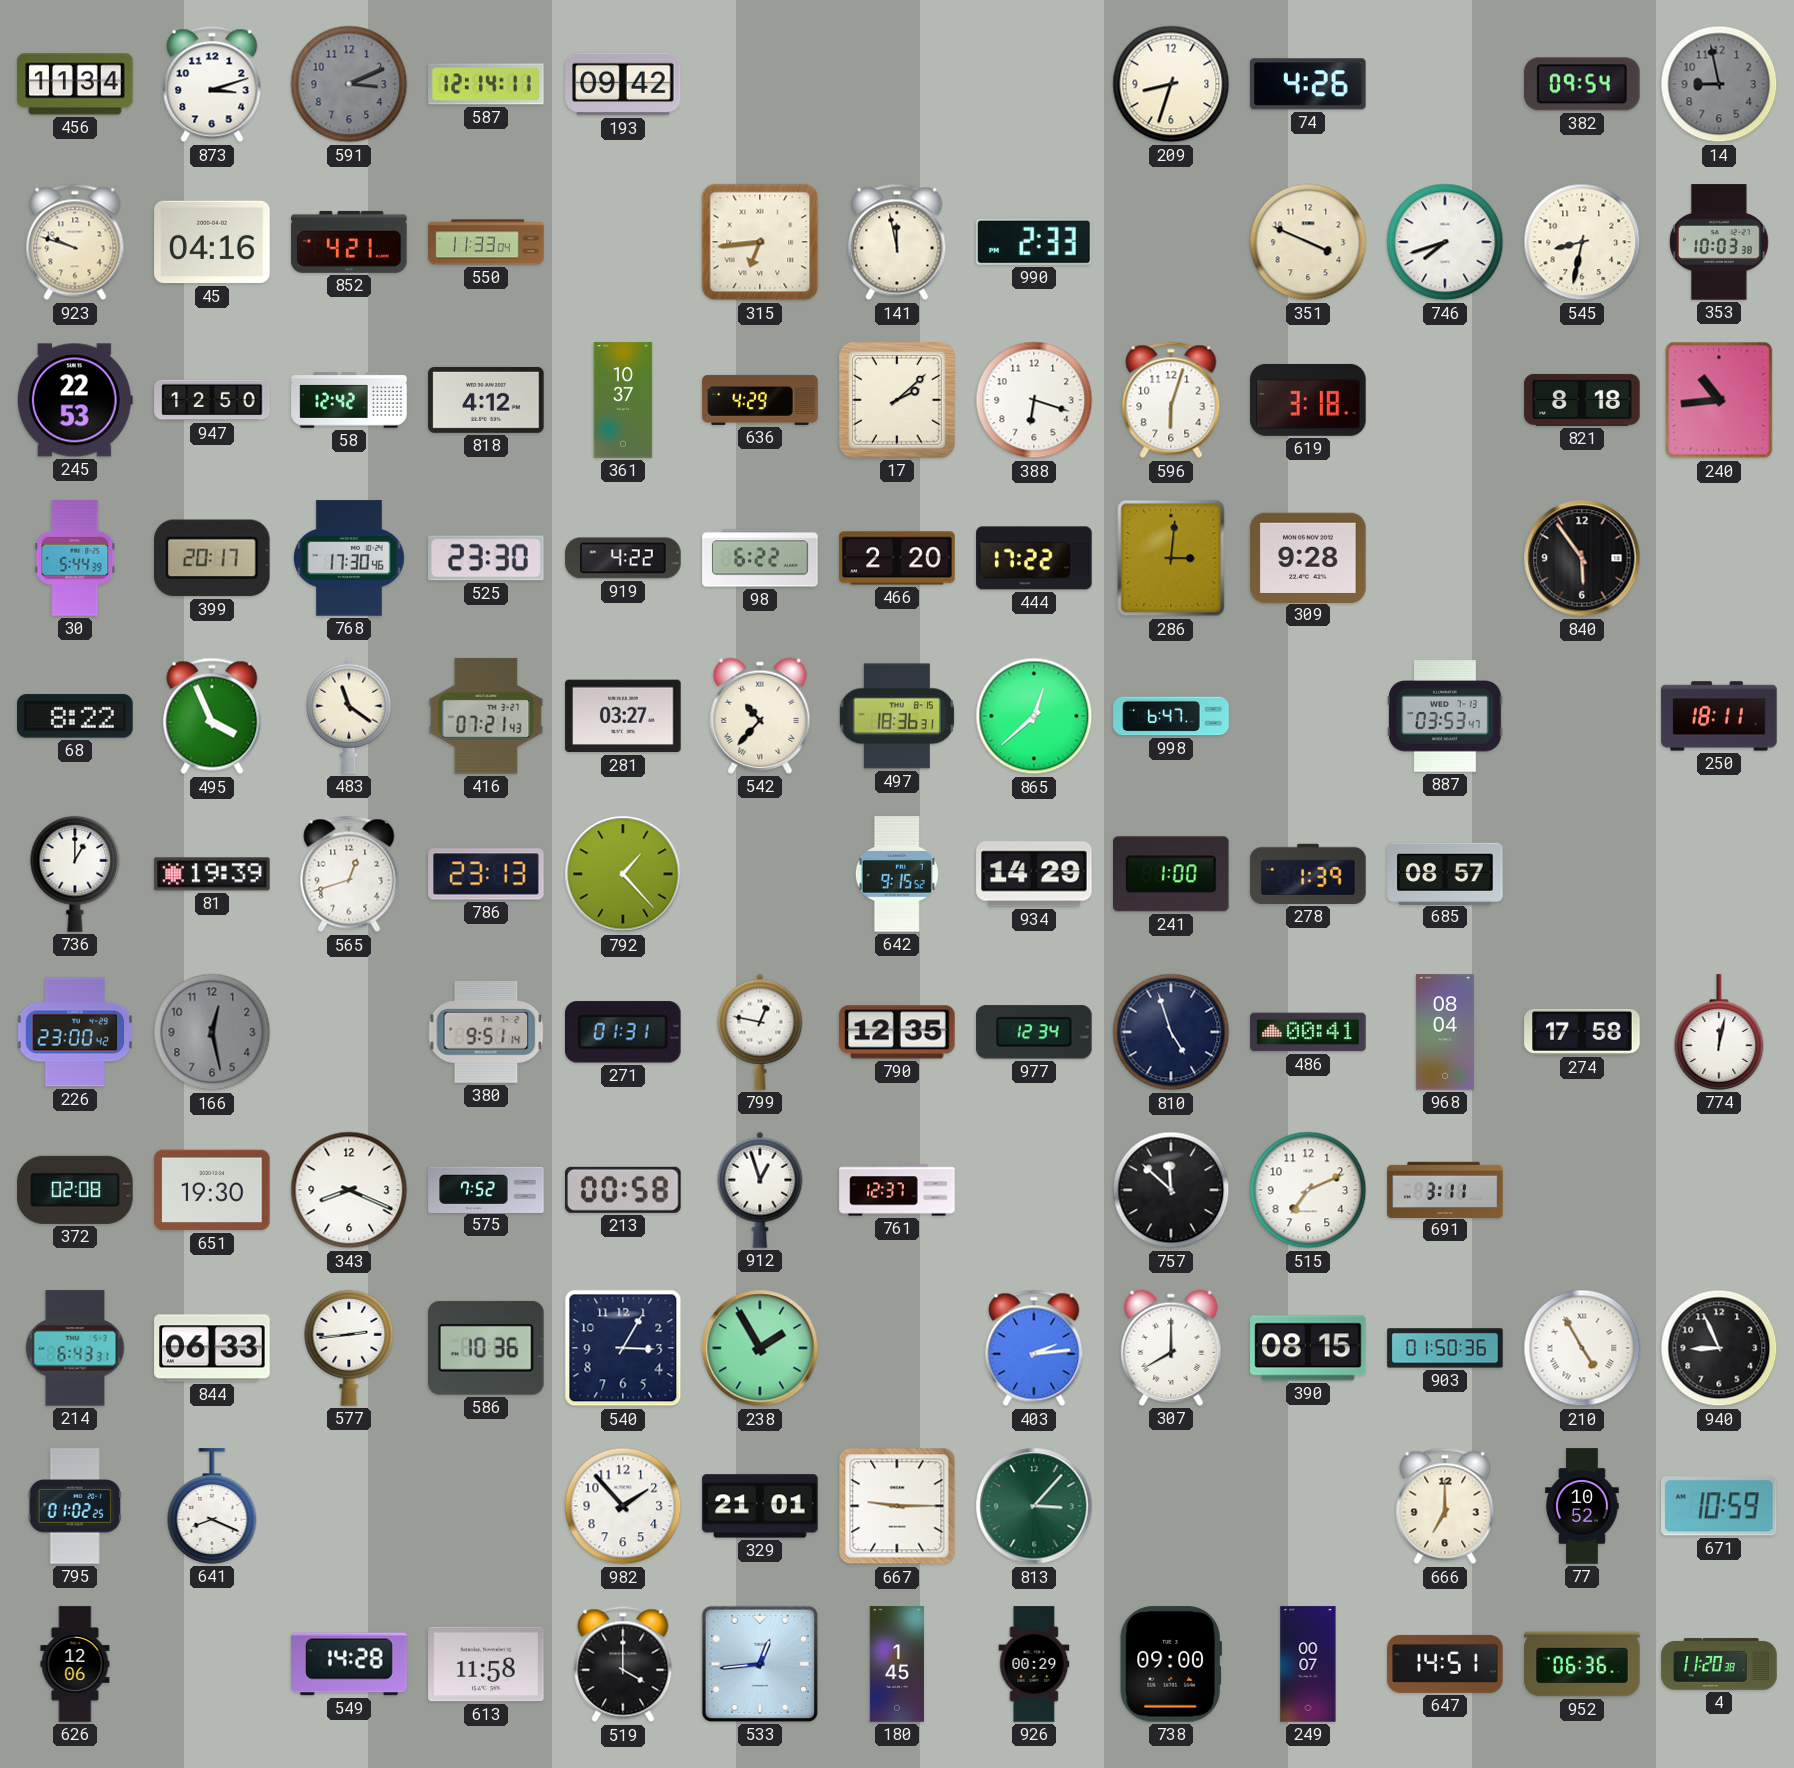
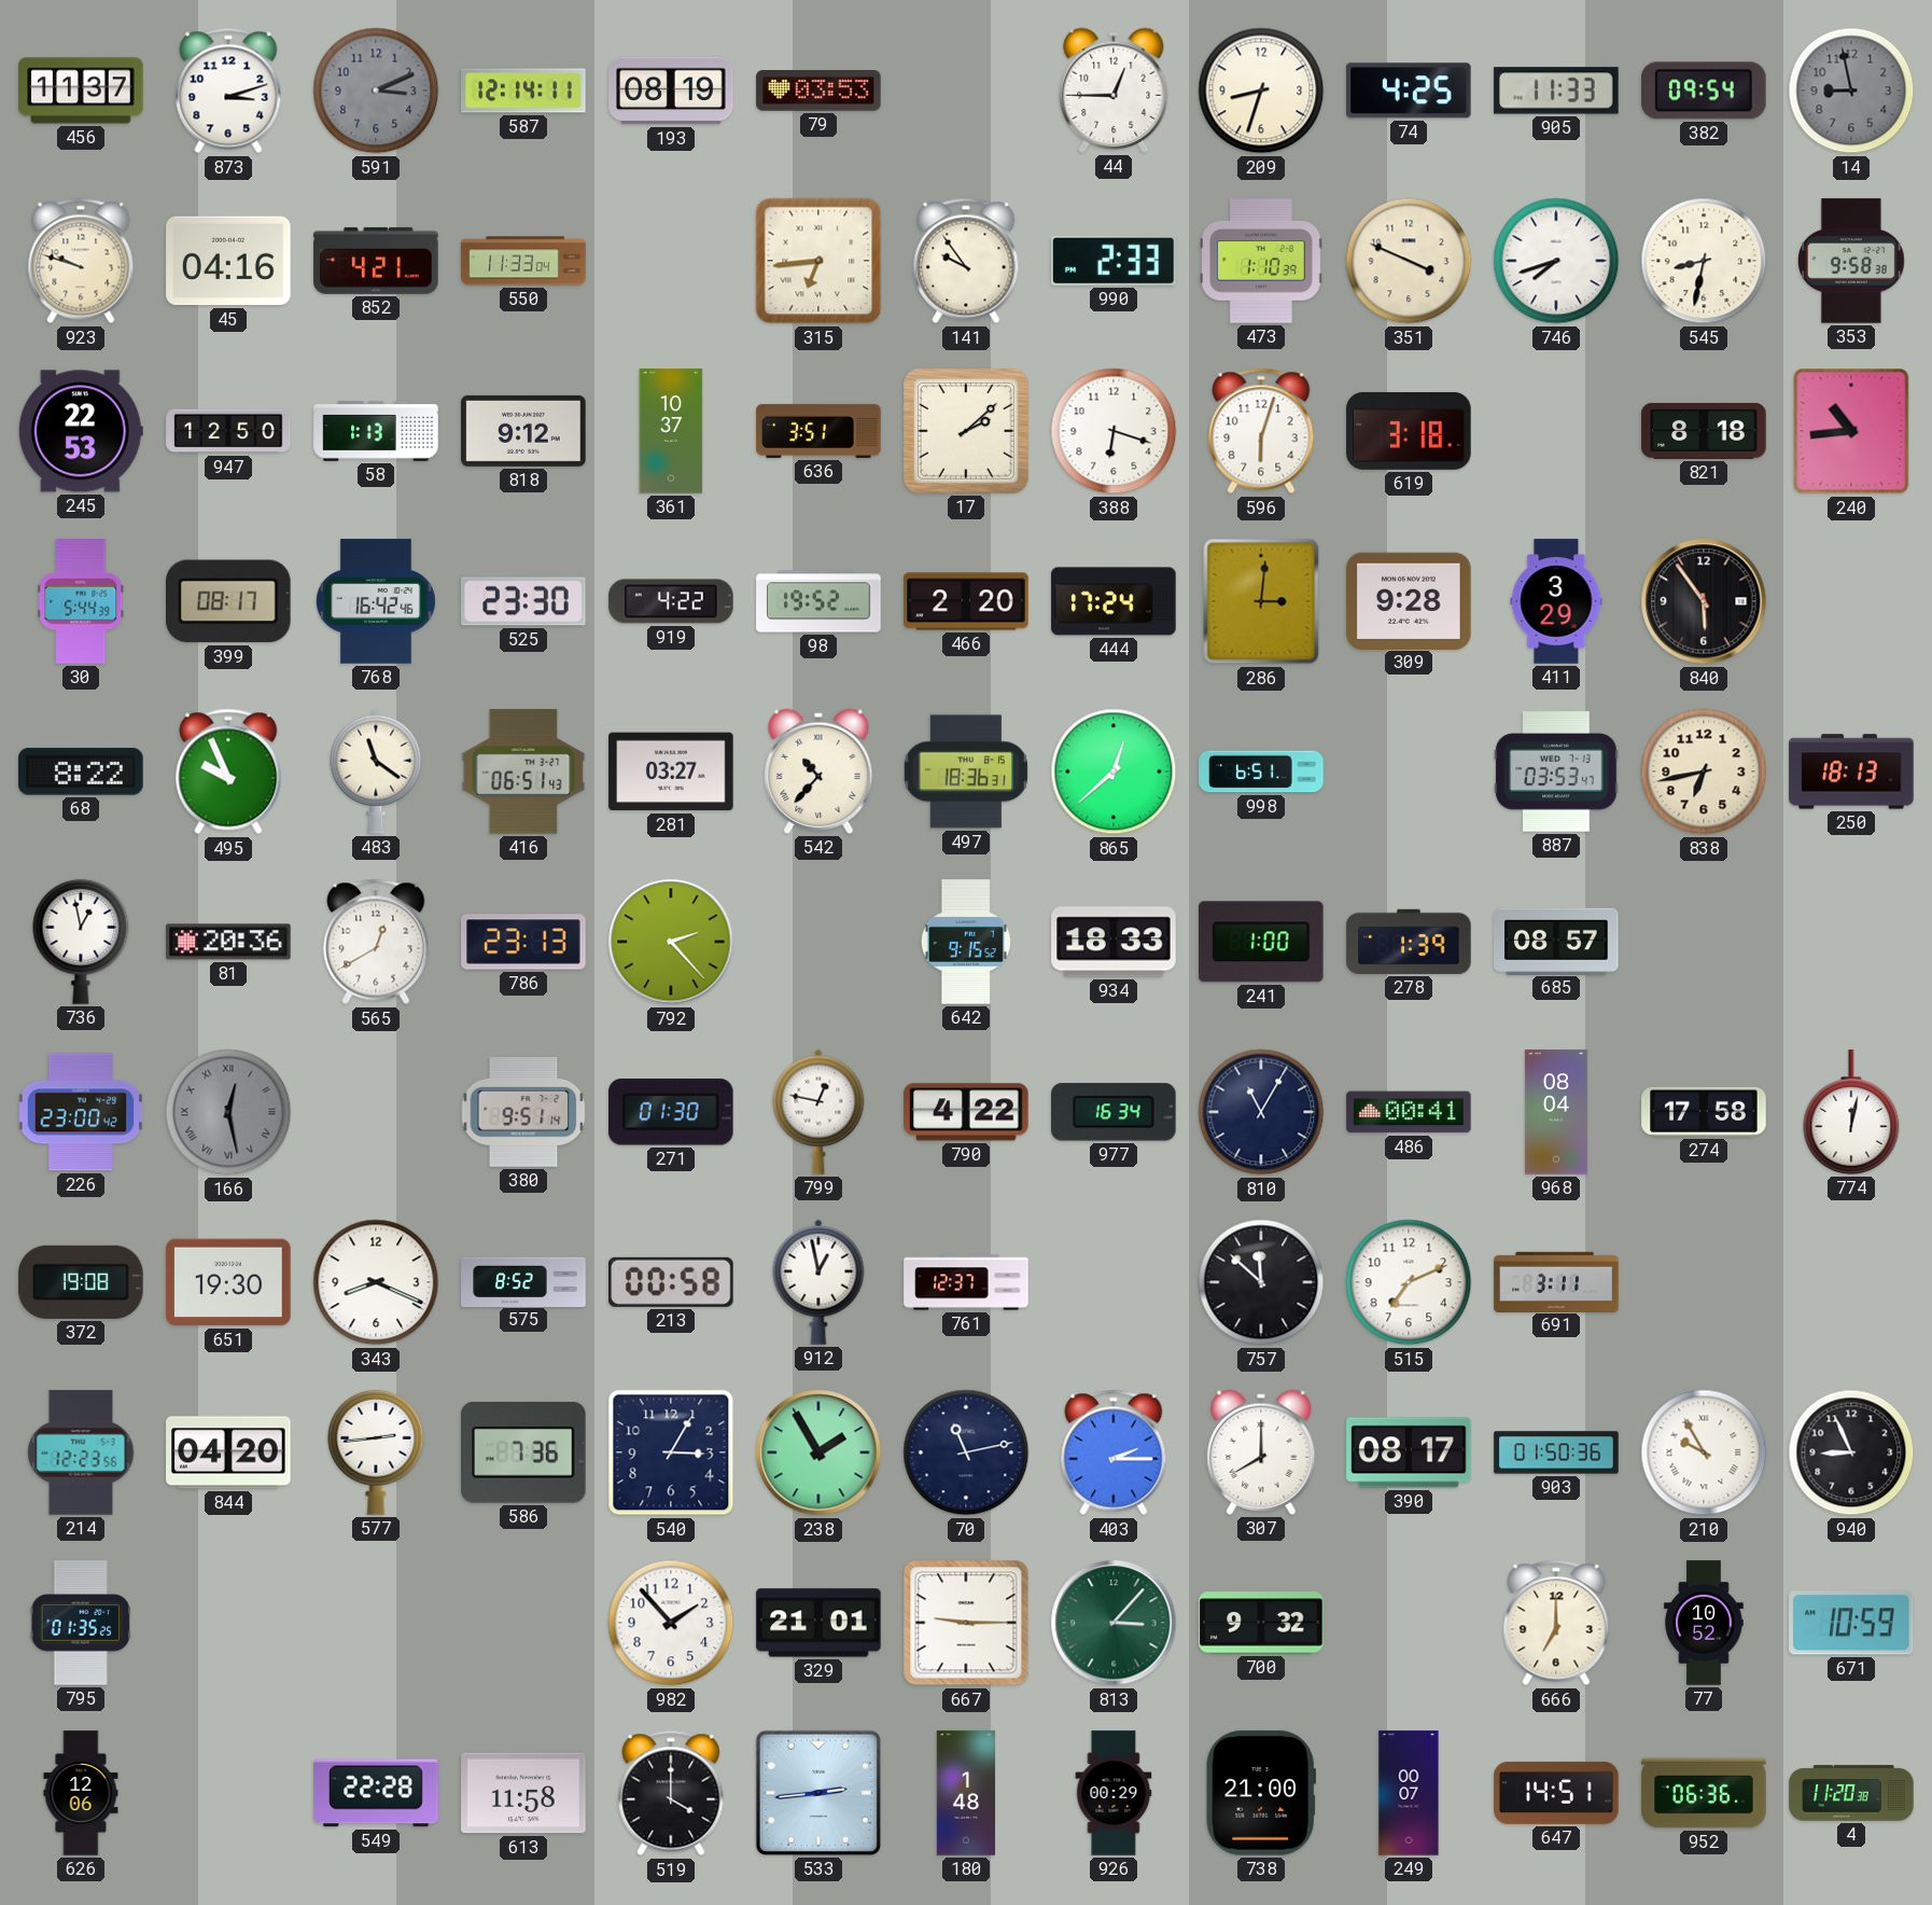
456: 11:34 -> 11:37 (81, 91)
193: 09:42 -> 08:19 (671, 91)
79: none -> 03:53 (818, 92)
44: none -> 12:45 (1114, 91)
74: 4:26 -> 4:25 (1410, 91)
905: none -> 11:33 (1556, 91)
141: 11:58 -> 9:54 (966, 261)
473: none -> 1:10 (1261, 261)
353: 10:03 -> 9:58 (1852, 261)
58: 12:42 -> 1:13 (376, 431)
818: 4:12 -> 9:12 (523, 431)
636: 4:29 -> 3:51 (818, 431)
399: 20:17 -> 08:17 (229, 601)
768: 17:30 -> 16:42 (377, 601)
98: 6:22 -> 19:52 (818, 601)
444: 17:22 -> 17:24 (1114, 601)
411: none -> 3:29 (1556, 601)
495: 3:56 -> 9:56 (228, 771)
416: 07:21 -> 06:51 (523, 771)
998: 6:47 -> 6:51 (1261, 771)
838: none -> 6:43 (1704, 771)
250: 18:11 -> 18:13 (1851, 771)
736: 1:00 -> 12:58 (81, 942)
81: 19:39 -> 20:36 (228, 942)
565: 12:42 -> 12:40 (376, 942)
792: 1:23 -> 2:23 (671, 942)
934: 14:29 -> 18:33 (1114, 942)
166 numerals: Arabic -> Roman (228, 1112)
271: 01:31 -> 01:30 (672, 1112)
790: 12:35 -> 4:22 (966, 1112)
977: 12:34 -> 16:34 (1114, 1112)
810: 4:57 -> 11:05 (1261, 1112)
372: 02:08 -> 19:08 (81, 1282)
575: 7:52 -> 8:52 (523, 1281)
912: 12:57 -> 12:58 (818, 1282)
214: 6:43 -> 12:23 (81, 1452)
844: 06:33 -> 04:20 (228, 1452)
586: 10:36 -> 7:36 (523, 1452)
70: none -> 11:13 (966, 1452)
403: 2:14 -> 2:15 (1114, 1452)
390: 08:15 -> 08:17 (1409, 1452)
210: 4:55 -> 9:55 (1704, 1452)
795: 01:02 -> 01:35 (81, 1623)
641: 8:19 -> none (212, 1506)
700: none -> 9:32 (1261, 1623)
549: 14:28 -> 22:28 (376, 1793)
533: 12:44 -> 2:44 (818, 1793)
180: 1:45 -> 1:48 (965, 1793)
738: 09:00 -> 21:00 (1261, 1793)
